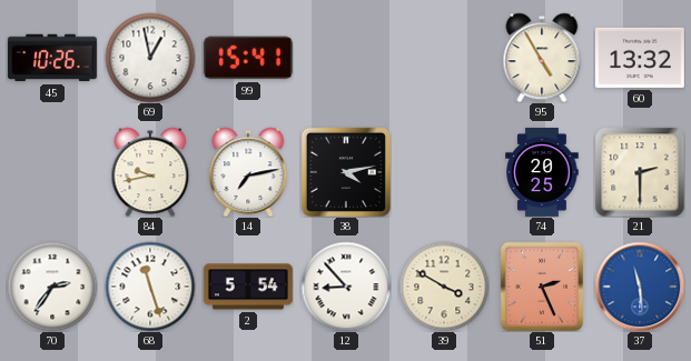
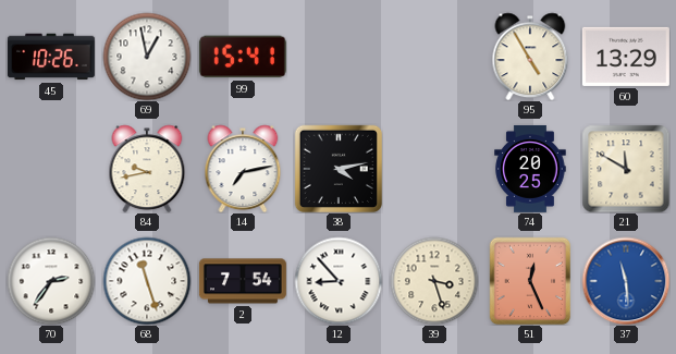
60: 13:32 -> 13:29 (626, 57)
21: 2:30 -> 11:50 (626, 169)
2: 5:54 -> 7:54 (243, 281)
39: 3:50 -> 3:27 (434, 281)
51: 2:26 -> 12:26 (530, 281)
